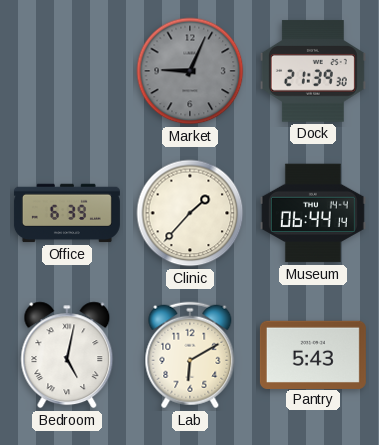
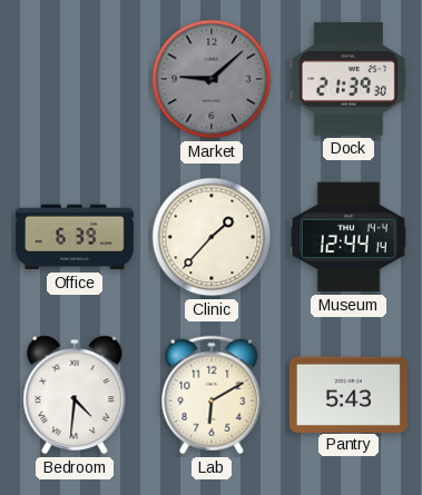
Market: 9:04 -> 9:08 (212, 79)
Museum: 06:44 -> 12:44 (349, 237)
Bedroom: 5:02 -> 4:31 (75, 395)
